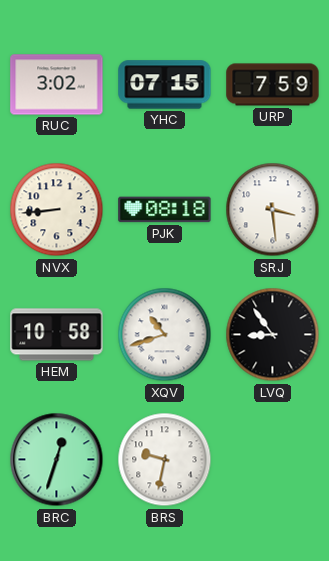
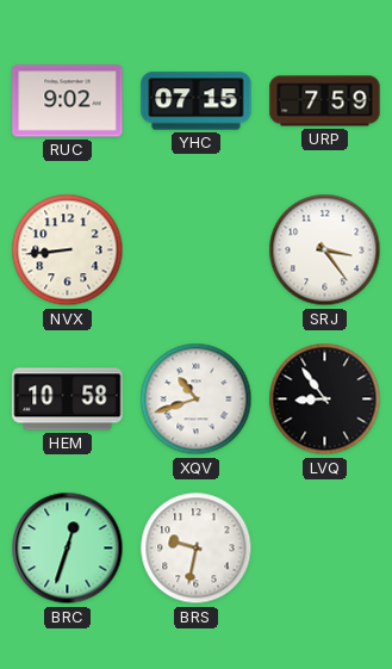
RUC: 3:02 -> 9:02 (68, 101)
PJK: 08:18 -> none (165, 210)
SRJ: 3:29 -> 3:24 (325, 250)
